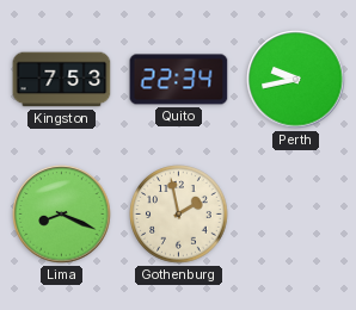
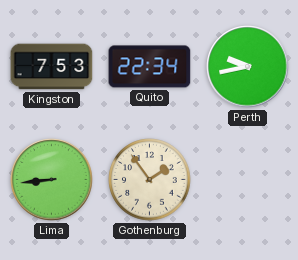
Lima: 8:19 -> 8:44 (52, 180)
Gothenburg: 1:58 -> 1:54 (150, 180)
